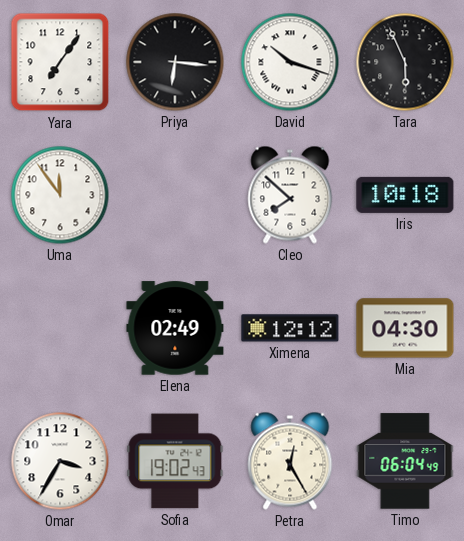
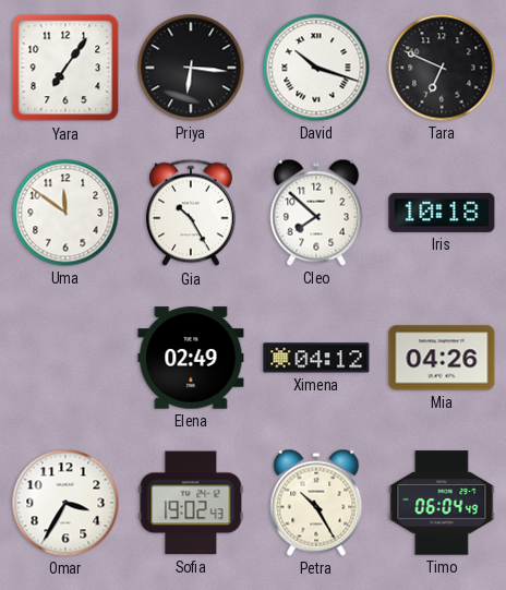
Tara: 5:56 -> 6:49 (442, 68)
Uma: 11:54 -> 11:51 (65, 213)
Gia: none -> 10:25 (192, 213)
Ximena: 12:12 -> 04:12 (316, 358)
Mia: 04:30 -> 04:26 (442, 358)
Petra: 12:25 -> 10:25 (316, 503)
